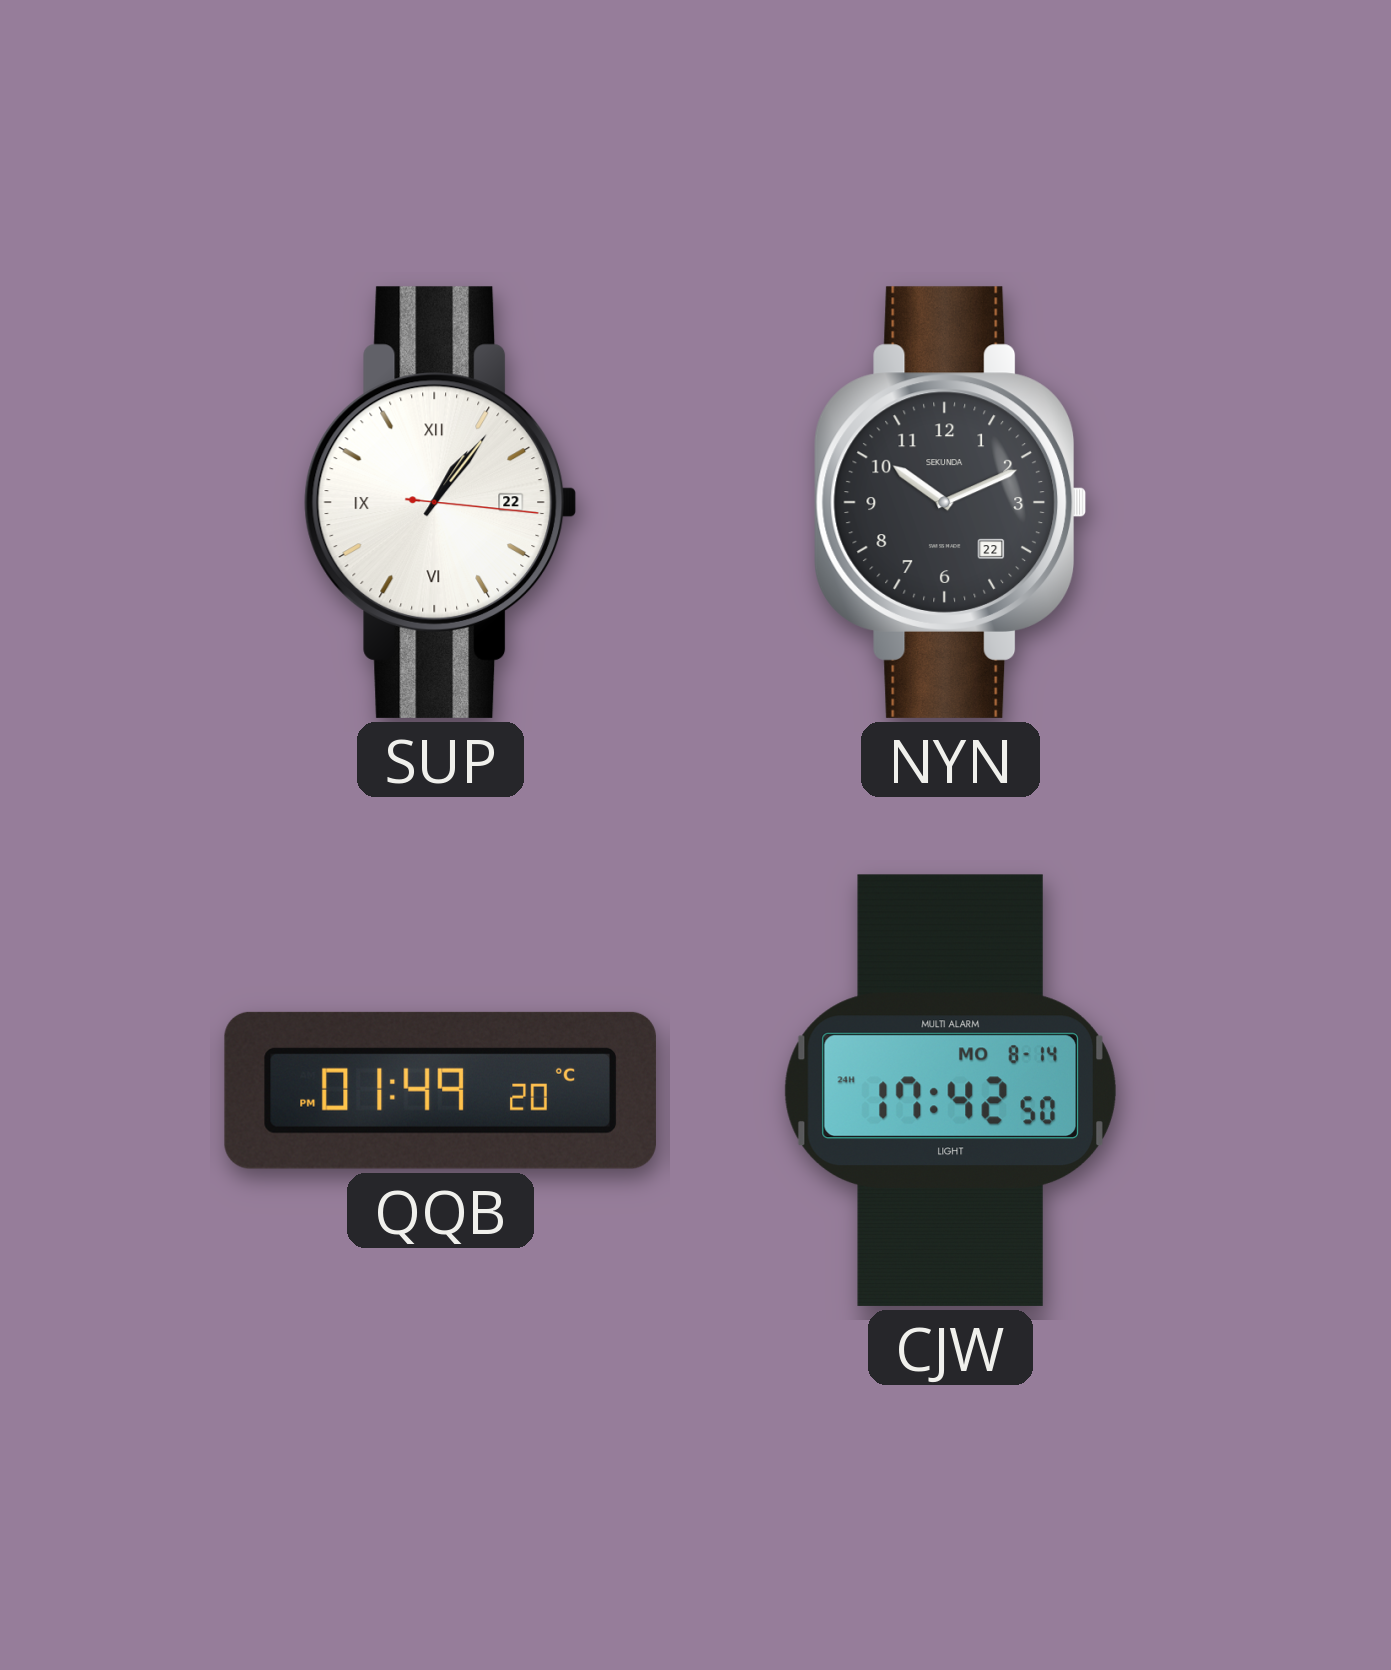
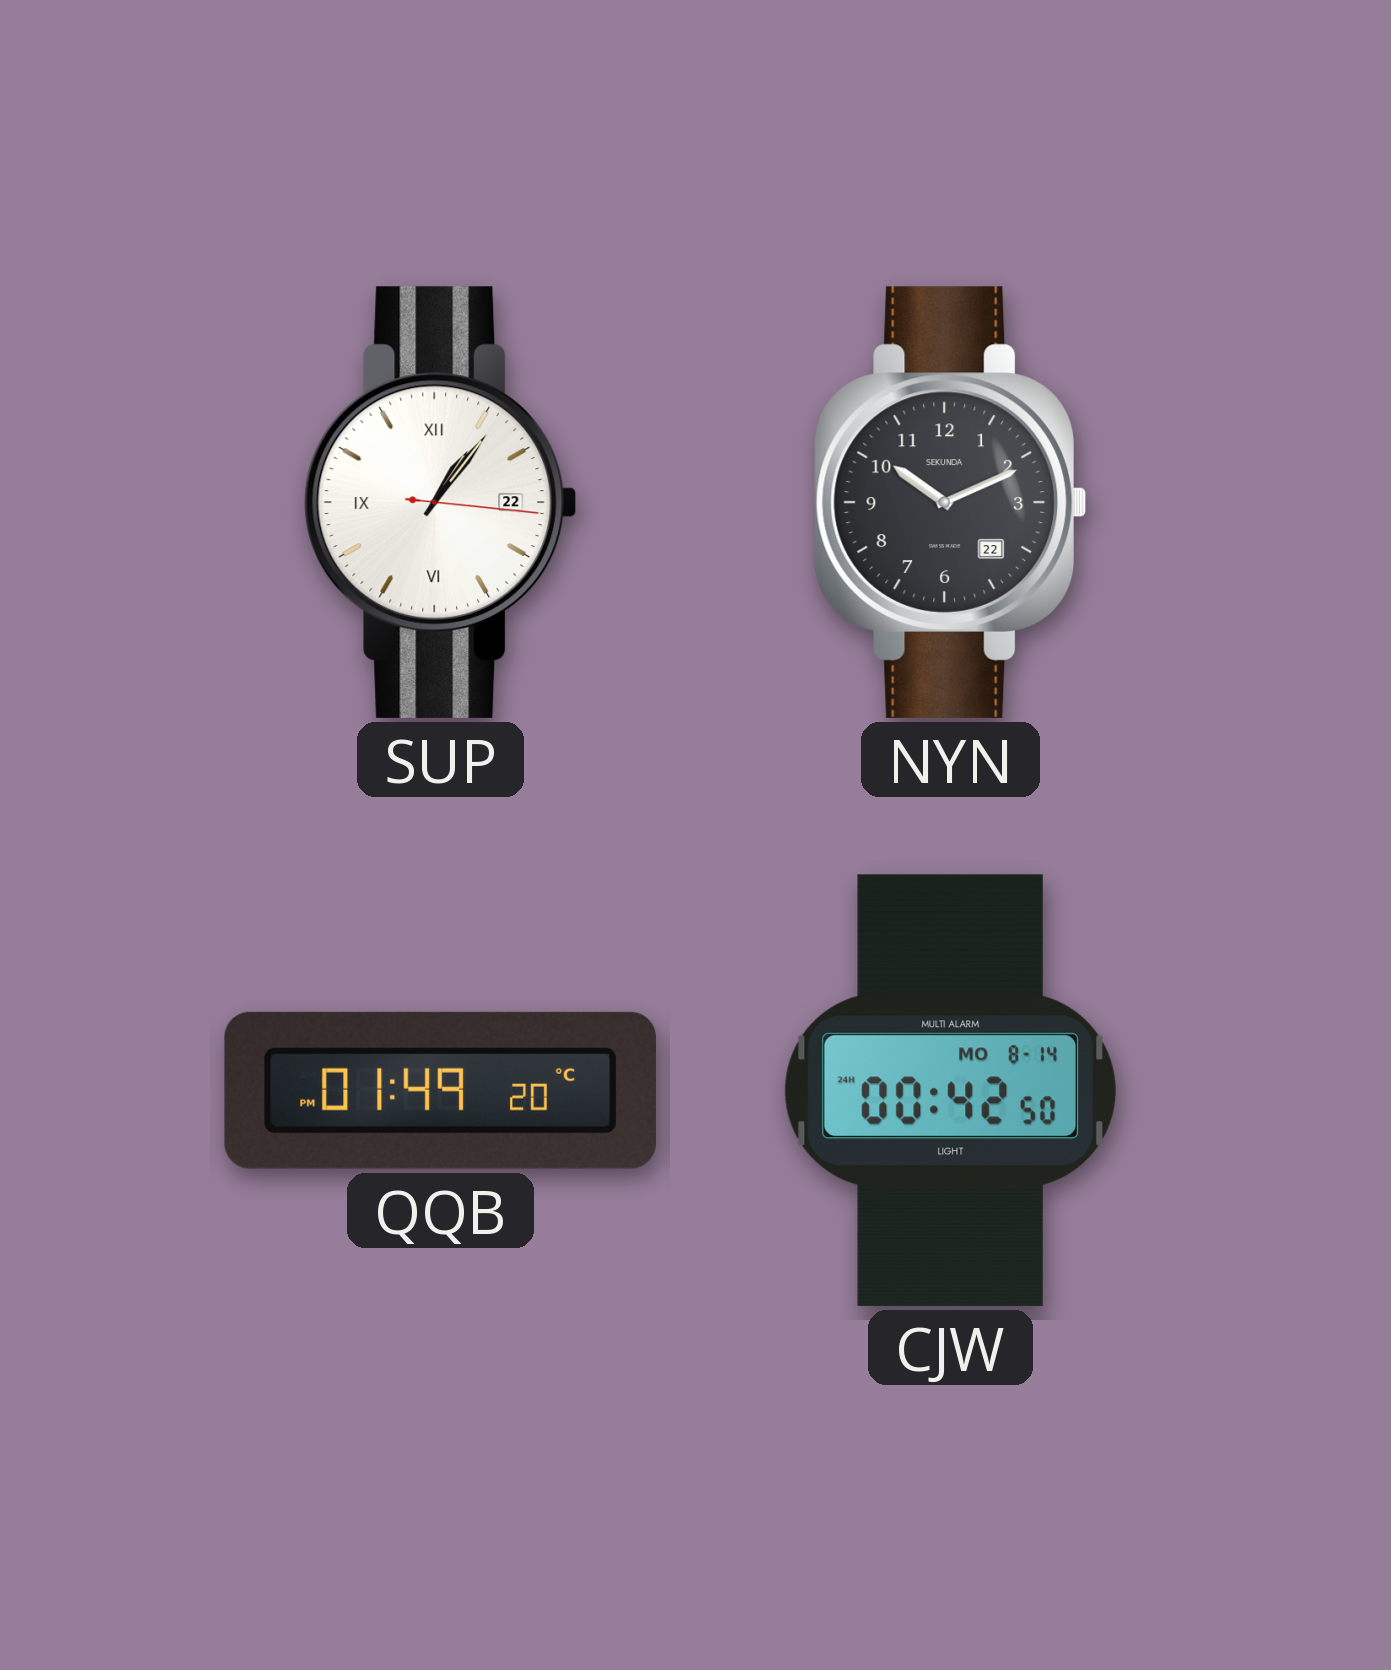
CJW: 17:42 -> 00:42 (950, 1090)
